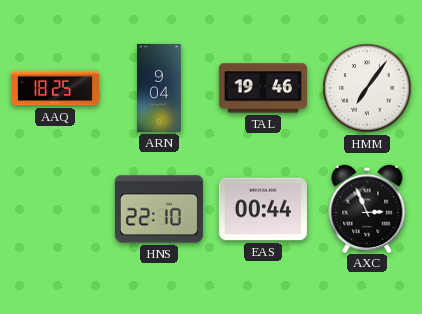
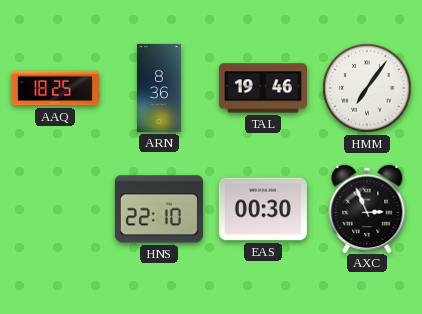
ARN: 9:04 -> 8:36 (160, 88)
EAS: 00:44 -> 00:30 (263, 209)
